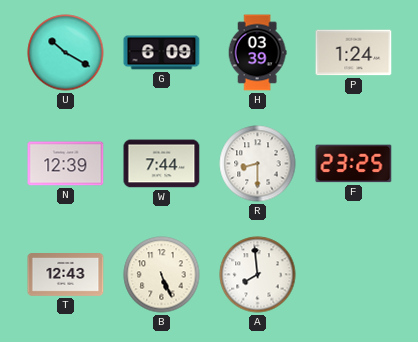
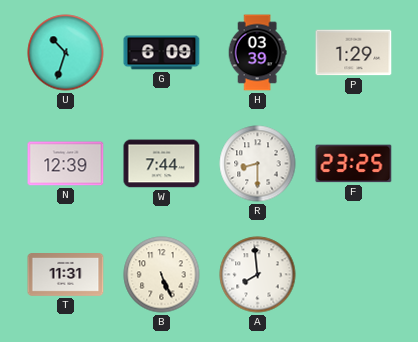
U: 10:20 -> 10:33 (66, 53)
P: 1:24 -> 1:29 (354, 53)
T: 12:43 -> 11:31 (66, 275)
